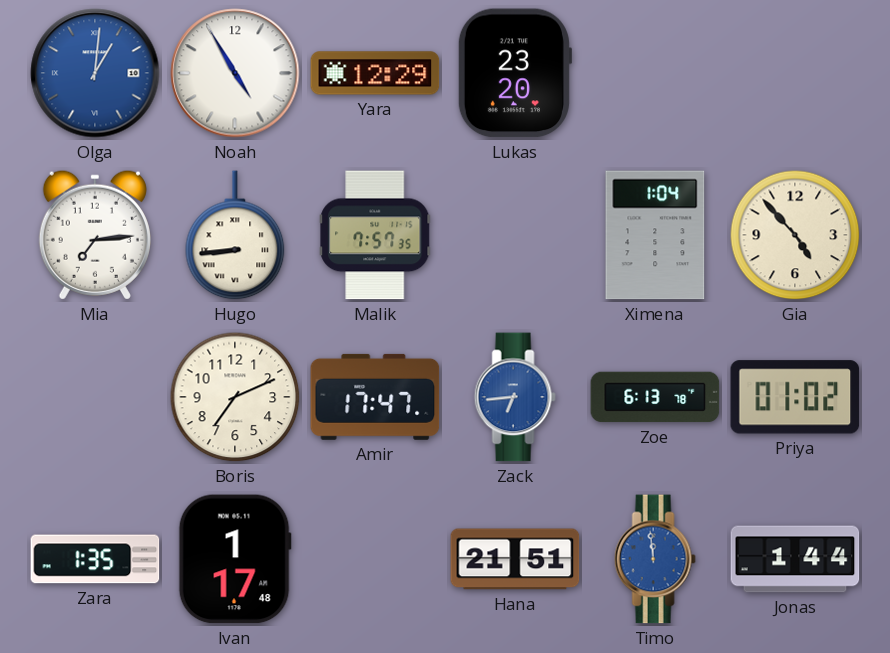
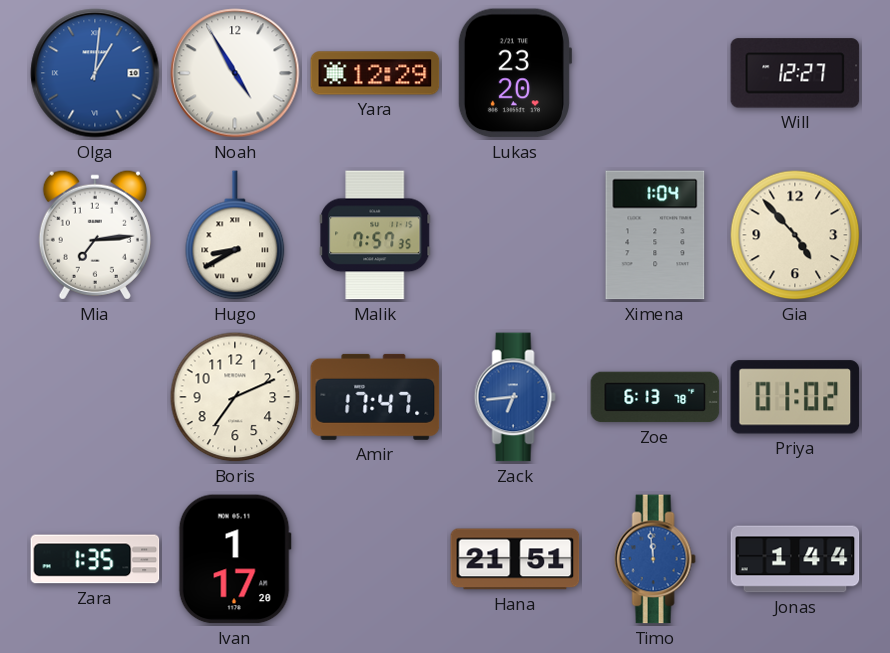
Will: none -> 12:27 (795, 73)
Hugo: 8:44 -> 8:40 (235, 235)
Ivan: 1:17:48 -> 1:17:20 (235, 559)
